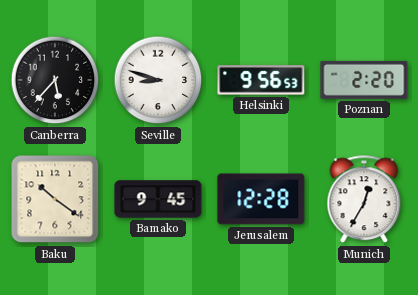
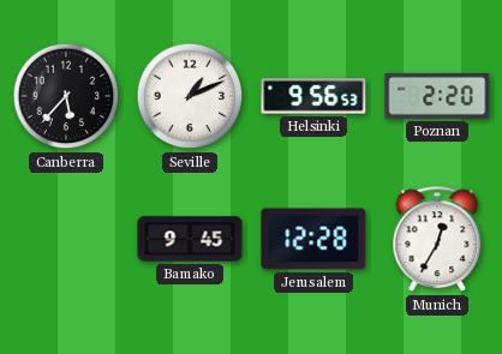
Seville: 8:48 -> 1:11 (190, 96)
Baku: 10:21 -> none (55, 199)
